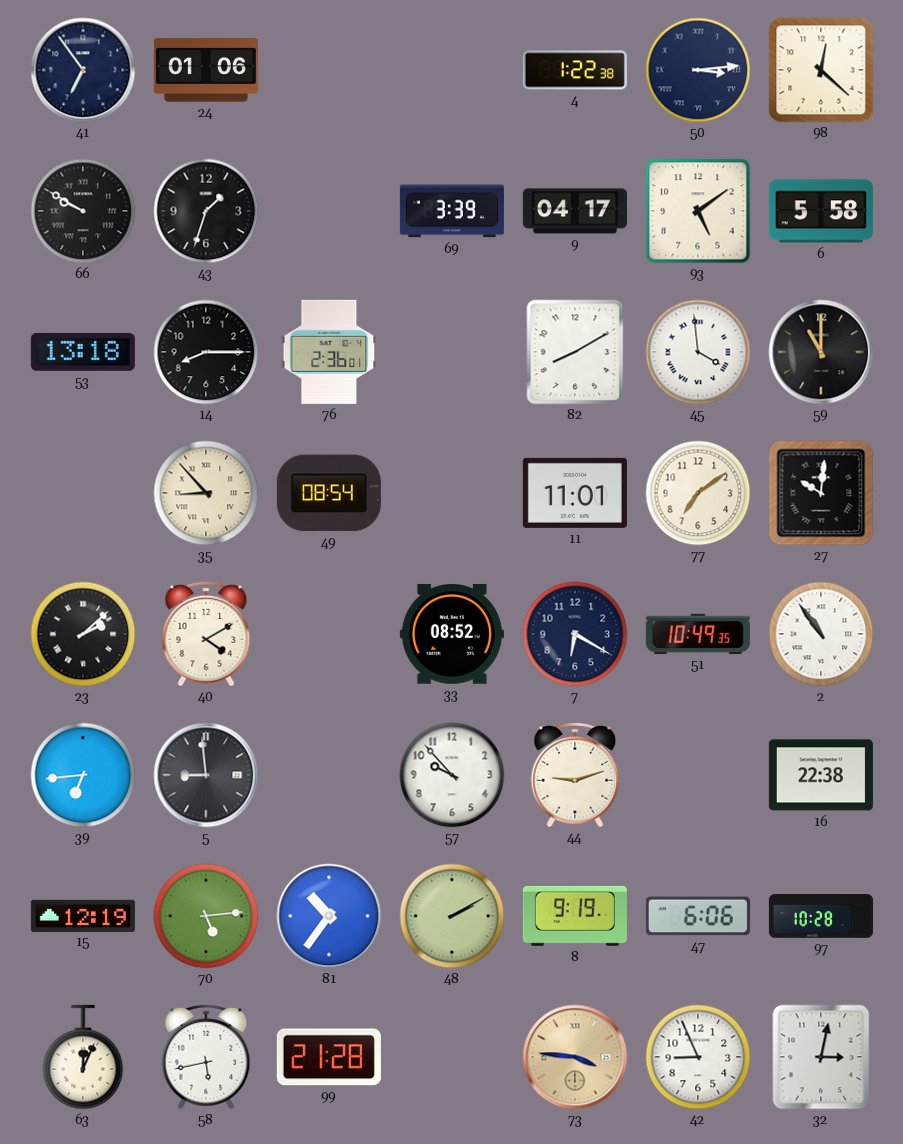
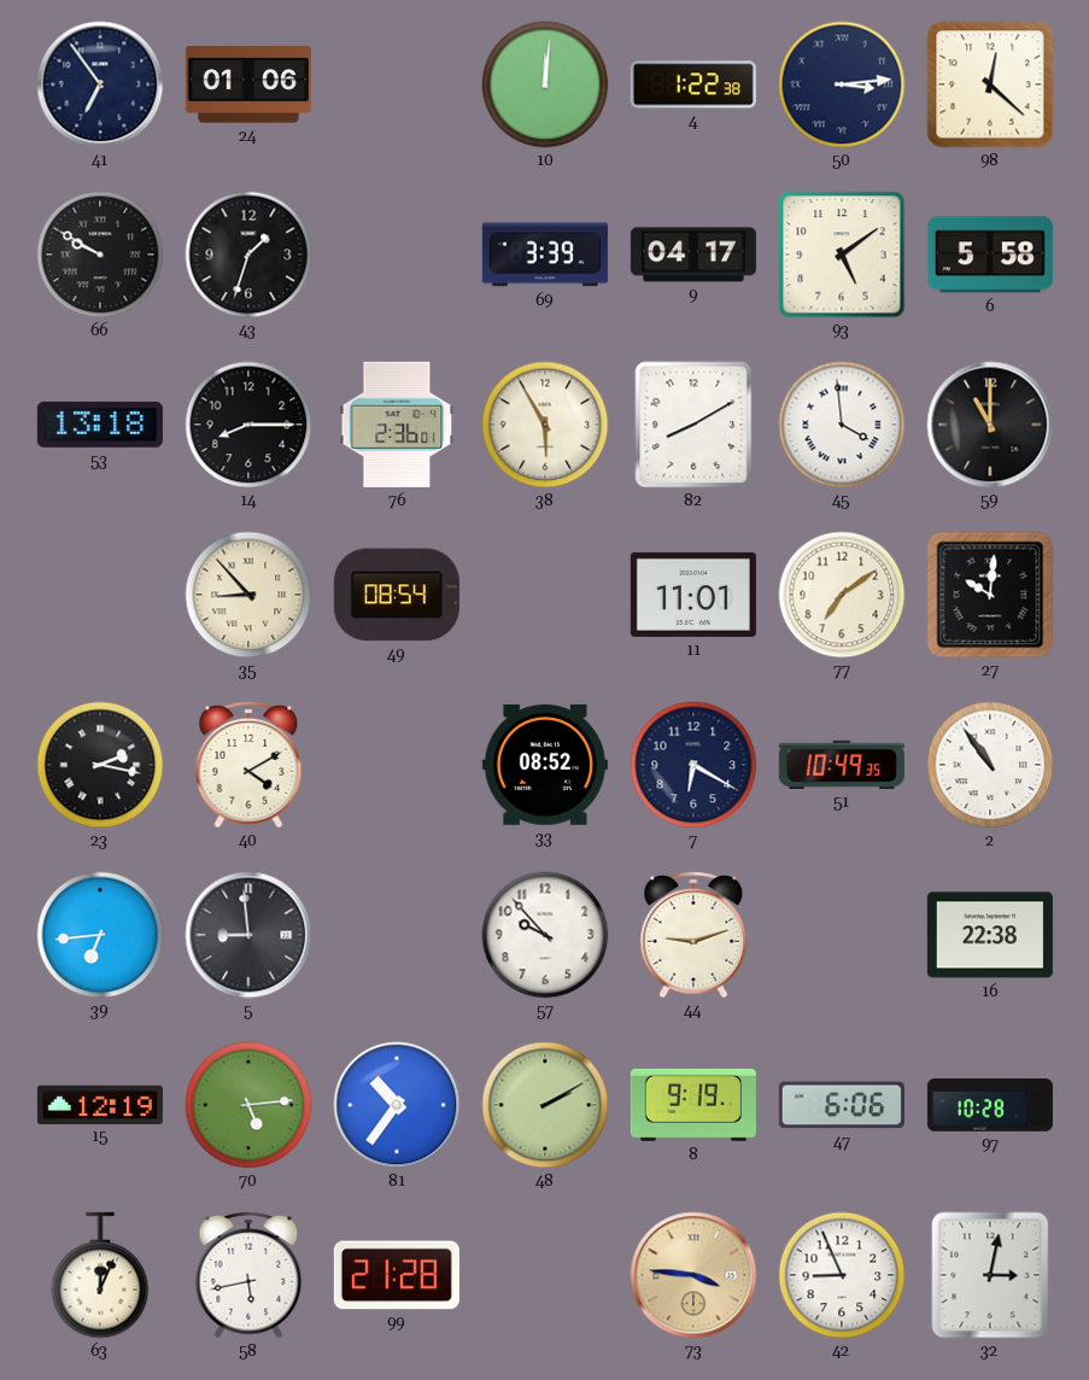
10: none -> 12:01 (545, 84)
38: none -> 5:55 (545, 425)
23: 2:08 -> 2:17 (100, 765)
